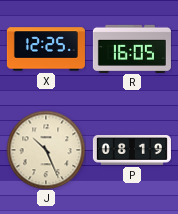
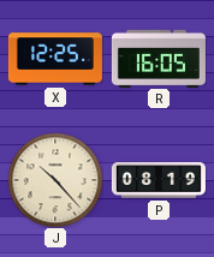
J: 10:26 -> 10:23 (55, 180)
